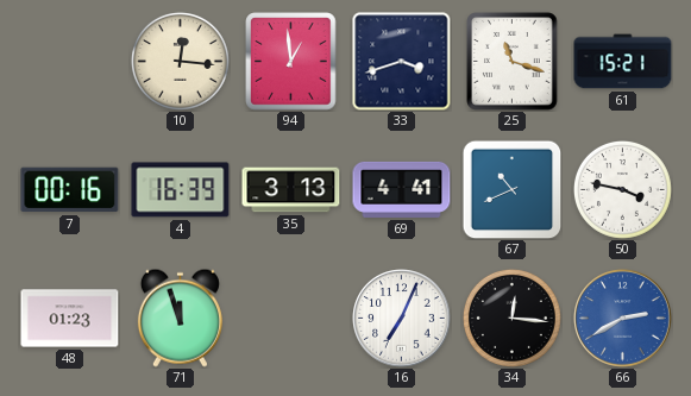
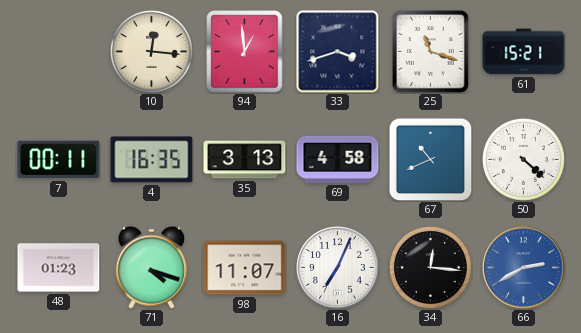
7: 00:16 -> 00:11 (59, 160)
4: 16:39 -> 16:35 (152, 160)
69: 4:41 -> 4:58 (338, 159)
50: 3:47 -> 4:22 (523, 159)
71: 11:57 -> 4:18 (151, 267)
98: none -> 11:07 (245, 268)
